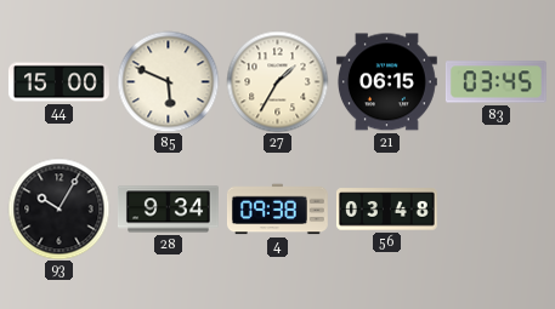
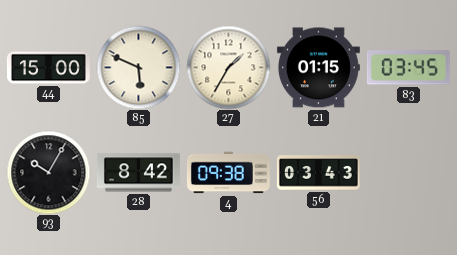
21: 06:15 -> 01:15 (318, 68)
28: 9:34 -> 8:42 (138, 173)
56: 03:48 -> 03:43 (318, 173)
